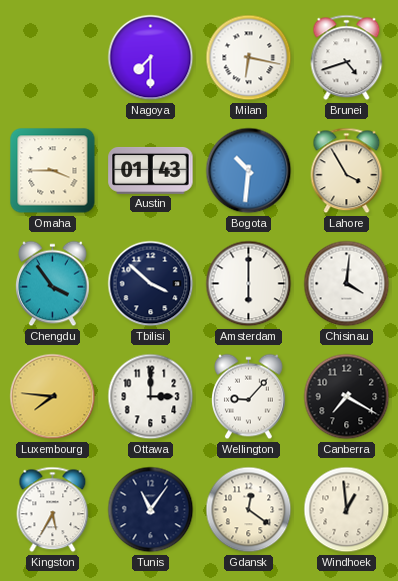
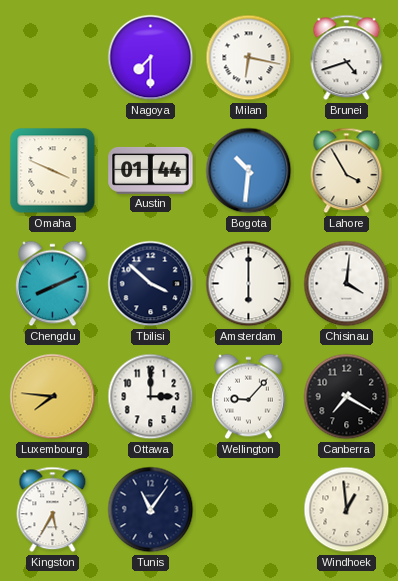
Omaha: 3:45 -> 3:49 (53, 171)
Austin: 01:43 -> 01:44 (151, 170)
Chengdu: 3:54 -> 8:11 (53, 284)
Gdansk: 12:21 -> none (249, 510)
